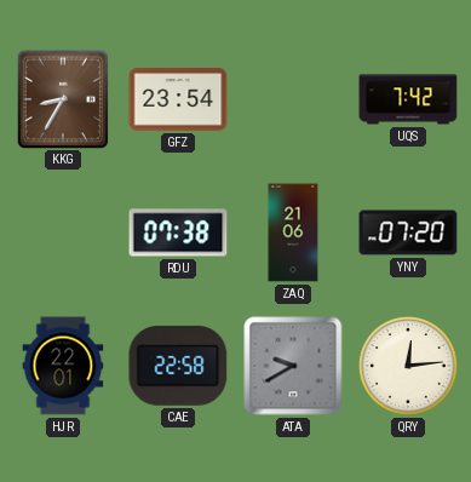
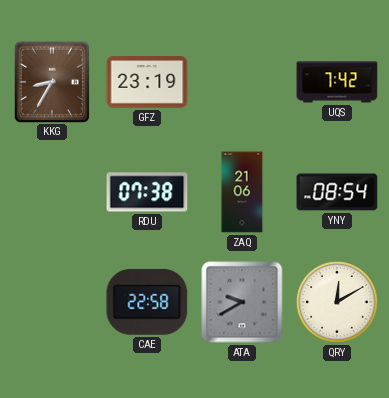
GFZ: 23:54 -> 23:19 (147, 82)
YNY: 07:20 -> 08:54 (337, 192)
HJR: 22:01 -> none (63, 366)
QRY: 12:14 -> 12:10 (337, 302)
